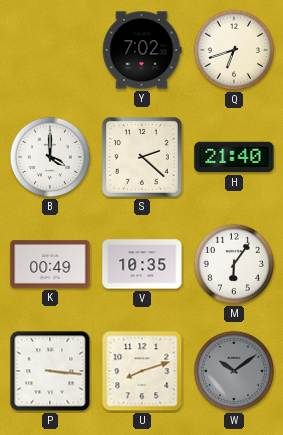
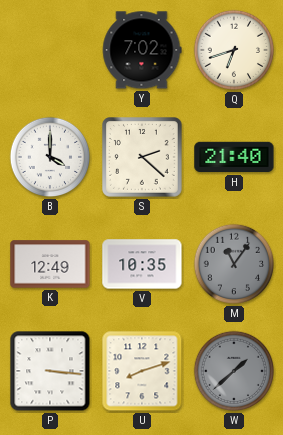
K: 00:49 -> 12:49 (50, 264)
M: 6:06 -> 11:06 (234, 264)
M dial: white -> grey (234, 264)
W: 10:09 -> 1:38 (234, 371)
